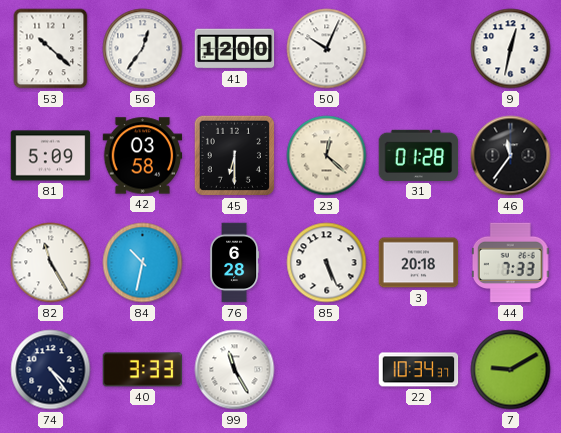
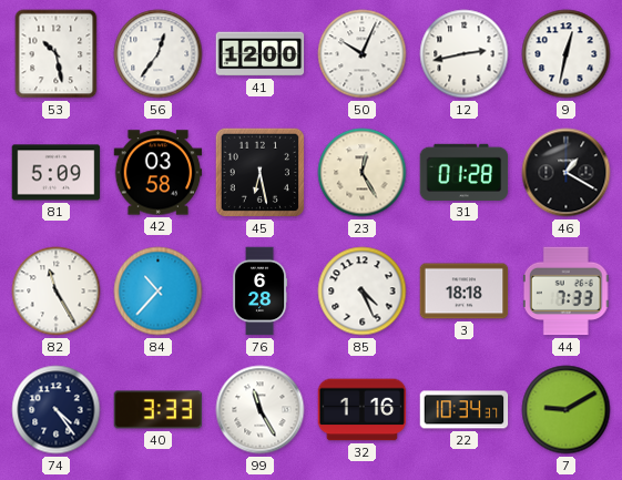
53: 10:22 -> 10:28 (57, 54)
12: none -> 2:43 (465, 54)
45: 6:30 -> 6:28 (259, 172)
23: 12:22 -> 12:25 (363, 173)
46: 11:36 -> 1:20 (567, 173)
84: 10:32 -> 10:37 (159, 292)
85: 5:26 -> 4:26 (363, 292)
3: 20:18 -> 18:18 (465, 292)
32: none -> 1:16 (363, 410)
